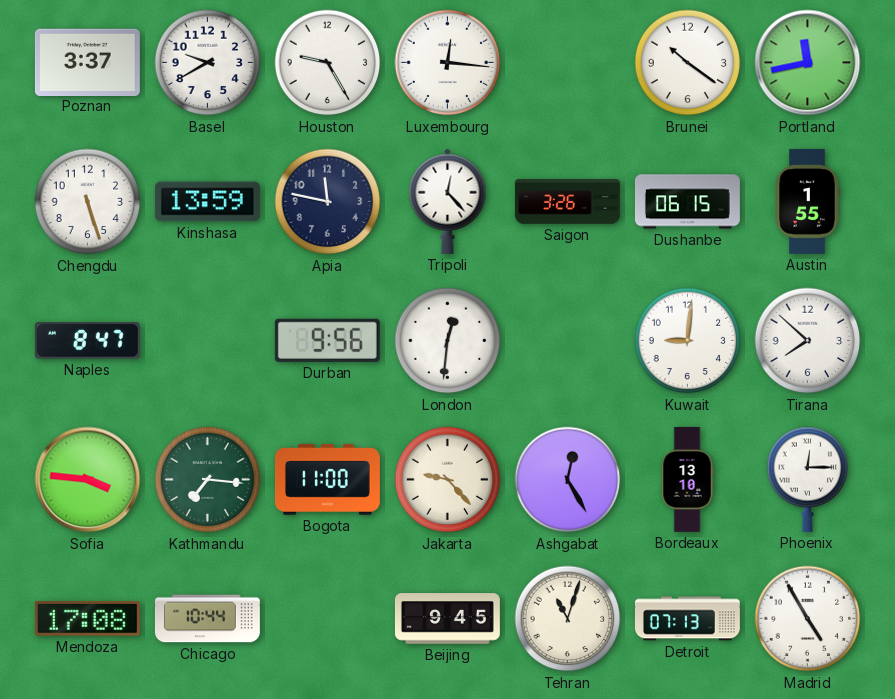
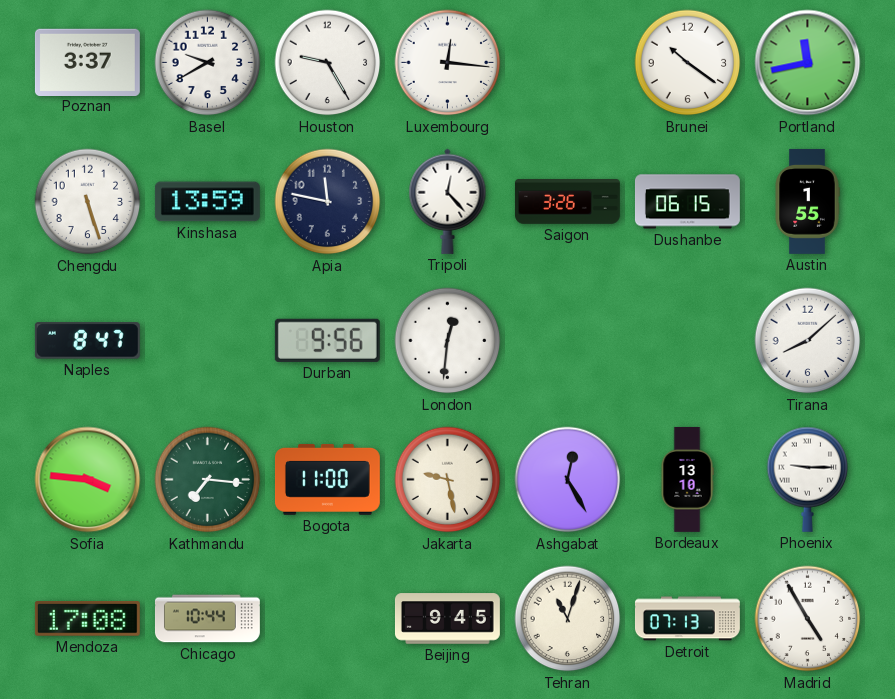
Kuwait: 9:01 -> none (688, 341)
Tirana: 7:52 -> 8:08 (808, 341)
Jakarta: 9:23 -> 9:28 (448, 480)
Phoenix: 12:15 -> 9:15 (808, 479)
